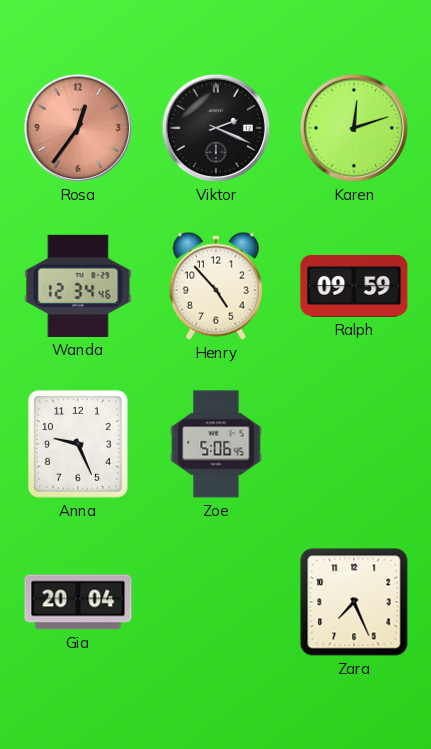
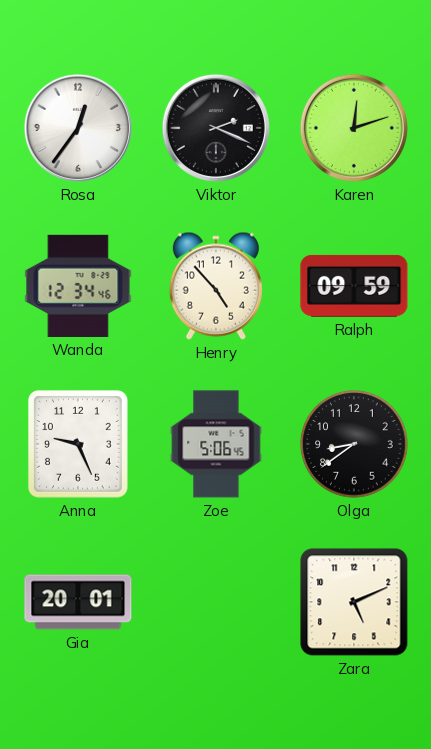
Rosa dial: salmon -> white (78, 128)
Olga: none -> 8:39 (354, 444)
Gia: 20:04 -> 20:01 (78, 602)
Zara: 7:26 -> 5:11 (354, 602)
